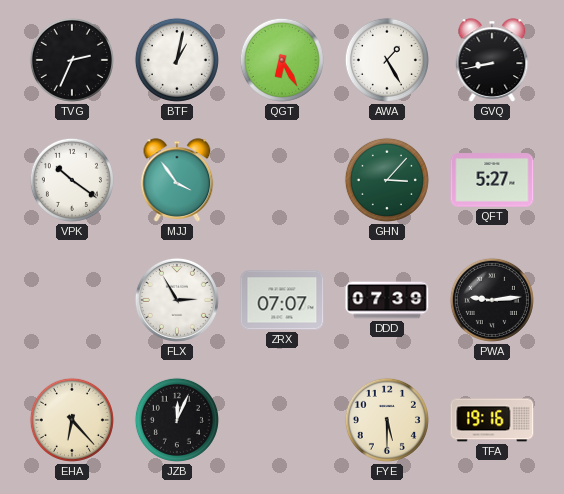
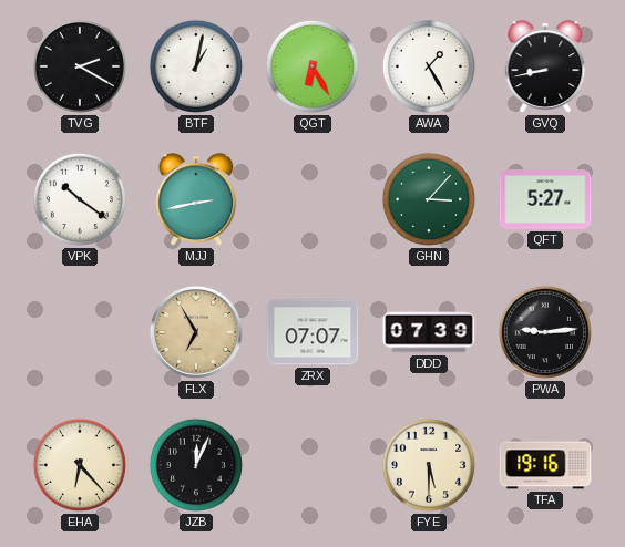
TVG: 2:34 -> 2:20 (80, 66)
MJJ: 3:54 -> 2:43 (196, 199)
FLX: 2:55 -> 6:55 (196, 332)
FLX dial: white -> champagne (196, 332)
